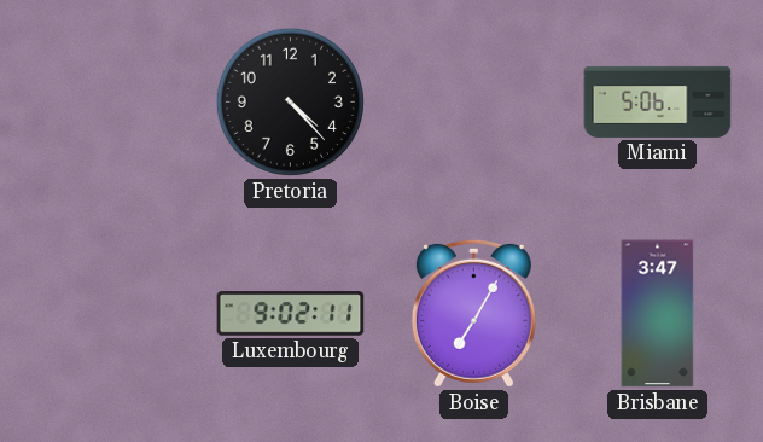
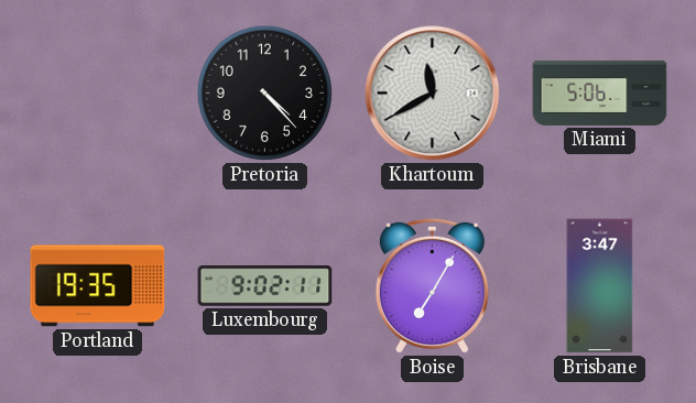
Khartoum: none -> 11:40 (433, 94)
Portland: none -> 19:35 (98, 286)
